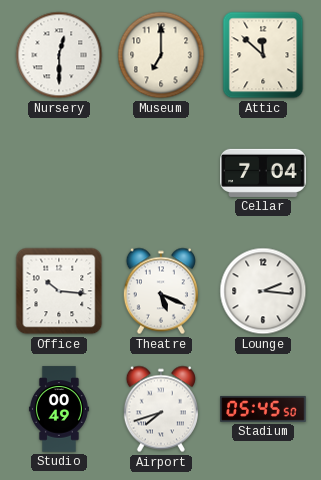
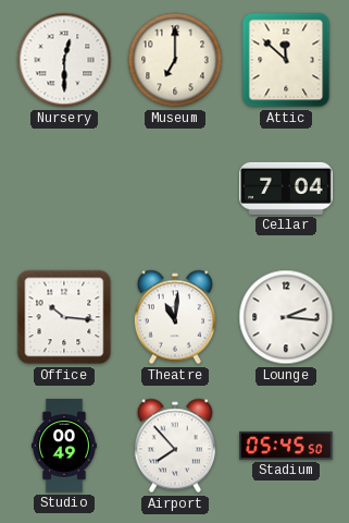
Theatre: 5:19 -> 11:01 (175, 317)
Airport: 7:42 -> 7:53 (175, 446)
